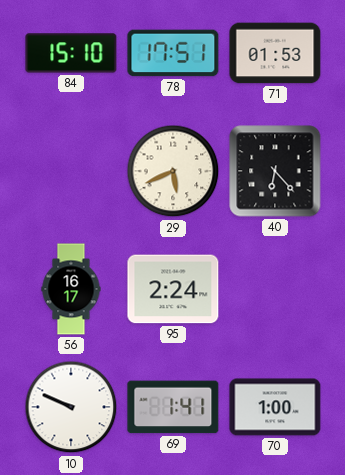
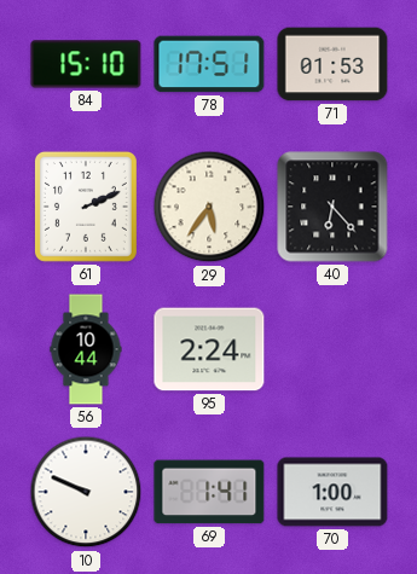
61: none -> 2:11 (86, 207)
29: 5:41 -> 5:36 (209, 207)
56: 16:17 -> 10:44 (86, 349)
